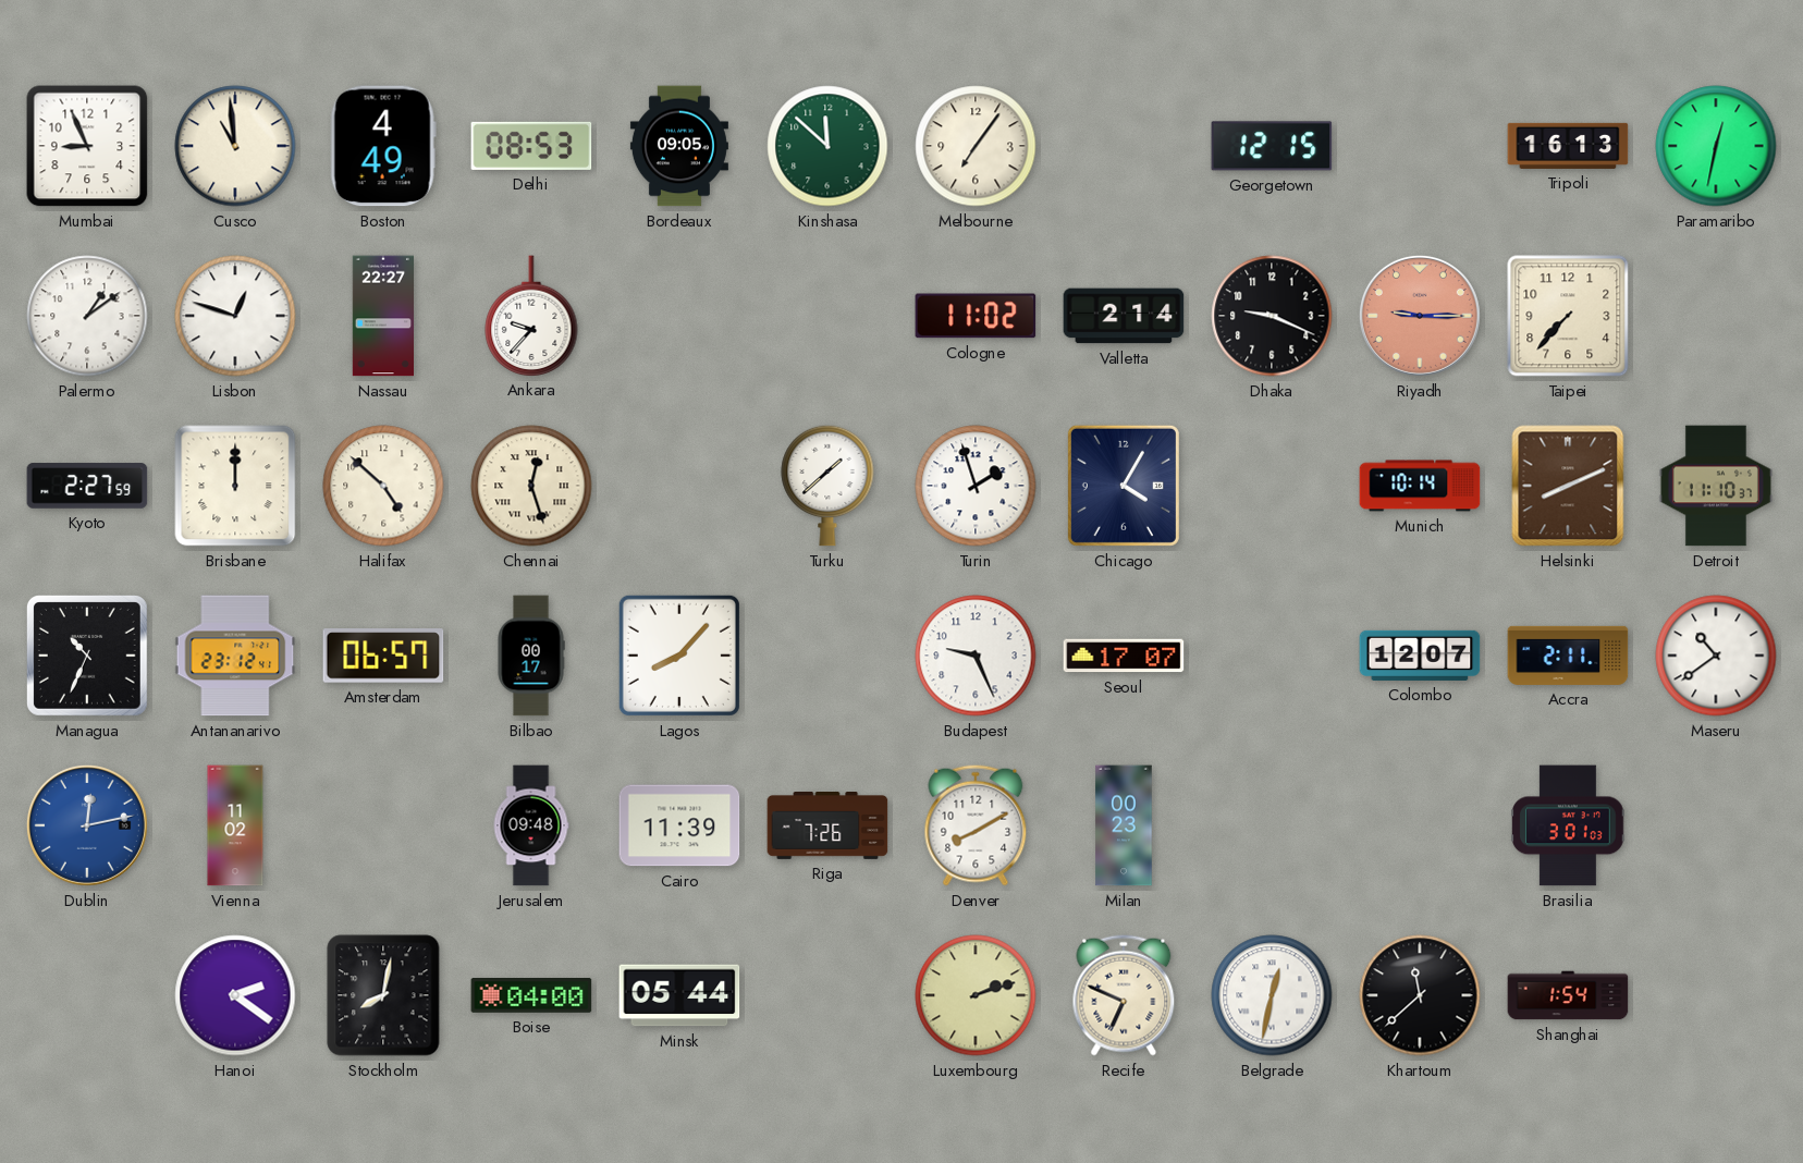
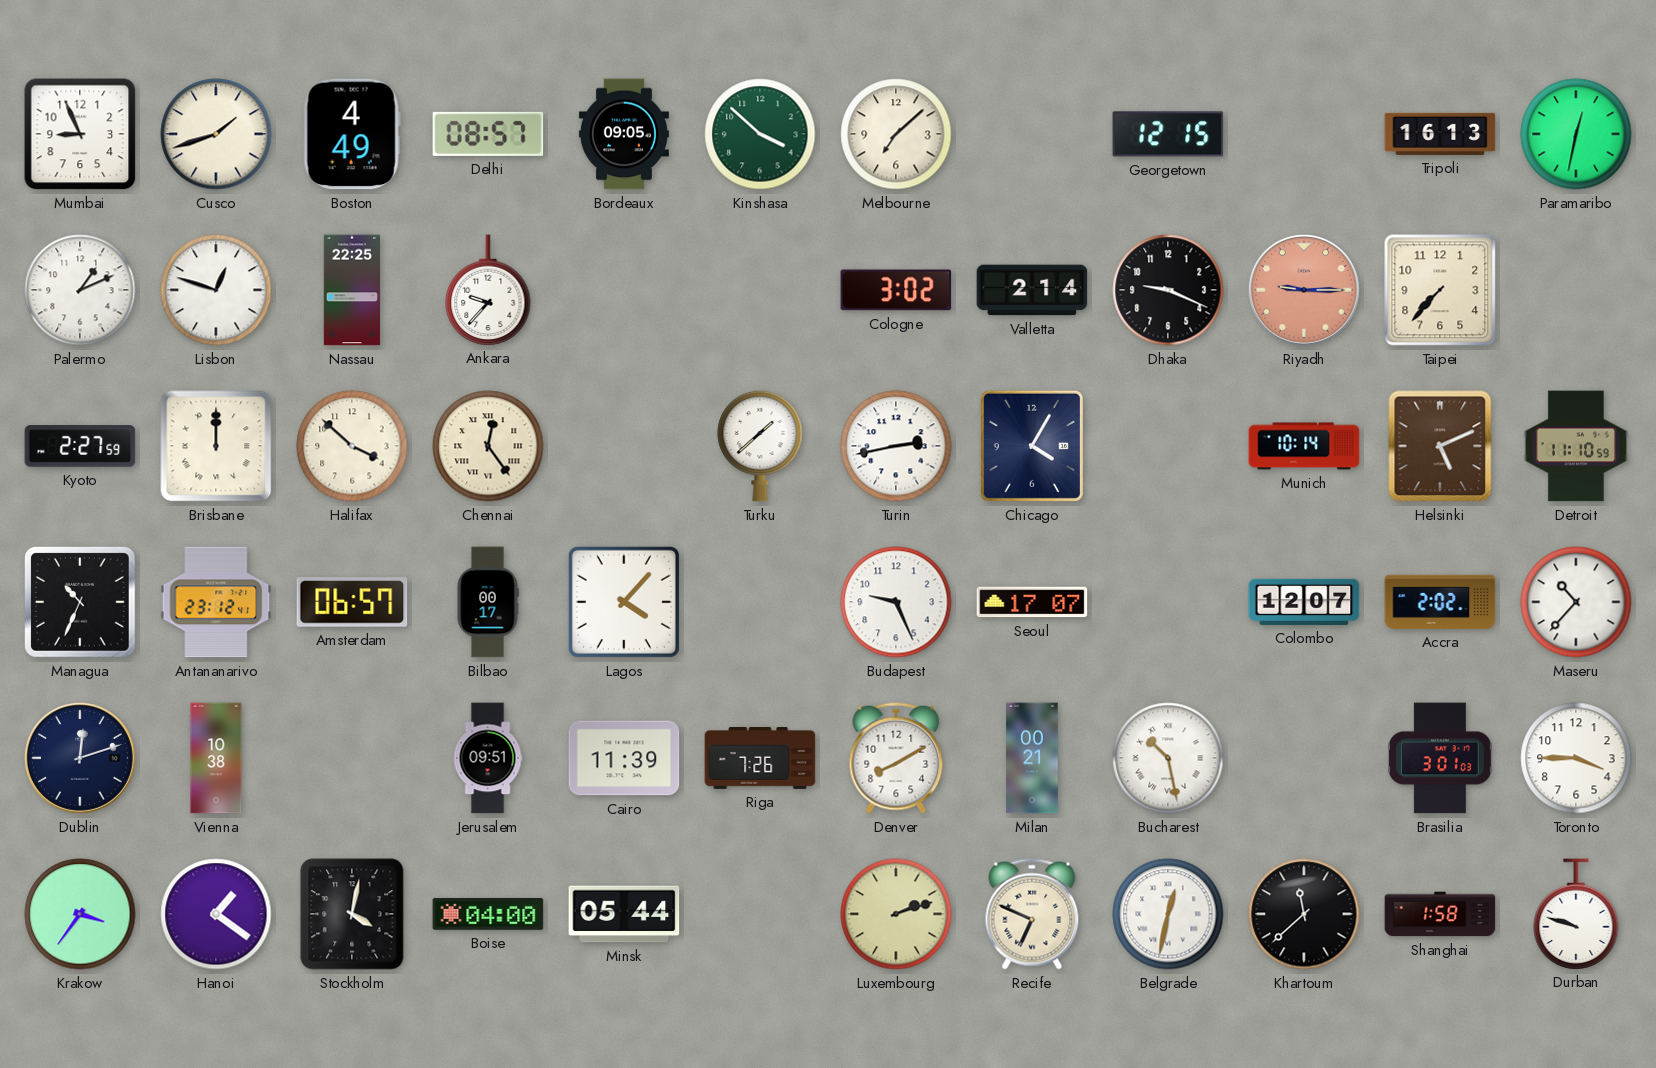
Cusco: 10:59 -> 1:42 (216, 134)
Delhi: 08:53 -> 08:57 (488, 134)
Kinshasa: 11:52 -> 3:52 (760, 134)
Melbourne: 7:06 -> 7:08 (896, 134)
Palermo: 1:09 -> 1:11 (80, 290)
Nassau: 22:27 -> 22:25 (351, 290)
Cologne: 11:02 -> 3:02 (896, 290)
Halifax: 4:52 -> 3:52 (352, 446)
Chennai: 12:27 -> 12:24 (488, 446)
Turin: 1:57 -> 2:43 (896, 446)
Helsinki: 8:11 -> 5:11 (1440, 446)
Detroit: 11:10:37 -> 11:10:59 (1576, 446)
Lagos: 8:07 -> 4:07 (624, 602)
Accra: 2:11 -> 2:02 (1440, 602)
Maseru: 10:39 -> 10:37 (1576, 602)
Dublin: 12:13 -> 12:12 (80, 758)
Dublin dial: blue -> navy (80, 758)
Vienna: 11:02 -> 10:38 (216, 758)
Jerusalem: 09:48 -> 09:51 (488, 758)
Milan: 00:23 -> 00:21 (1032, 758)
Bucharest: none -> 10:28 (1168, 758)
Toronto: none -> 3:45 (1576, 758)
Krakow: none -> 3:36 (80, 914)
Hanoi: 2:21 -> 1:21 (216, 914)
Stockholm: 8:02 -> 4:02 (352, 914)
Shanghai: 1:54 -> 1:58 (1440, 914)
Durban: none -> 9:48 (1576, 914)
